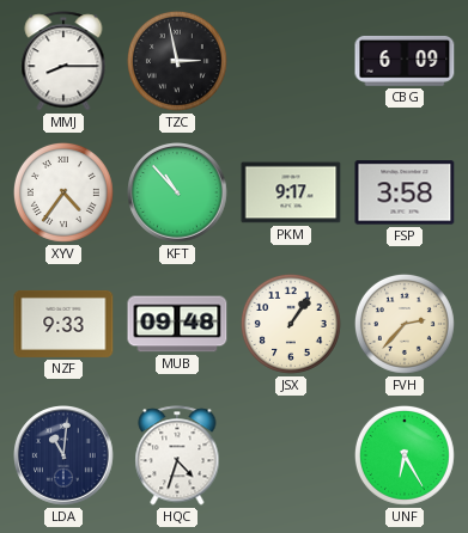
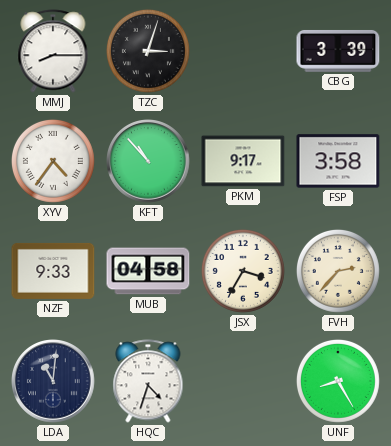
TZC: 2:58 -> 3:03 (148, 51)
CBG: 6:09 -> 3:39 (338, 51)
MUB: 09:48 -> 04:58 (148, 271)
JSX: 1:06 -> 3:35 (243, 271)
UNF: 6:25 -> 8:25 (338, 381)
